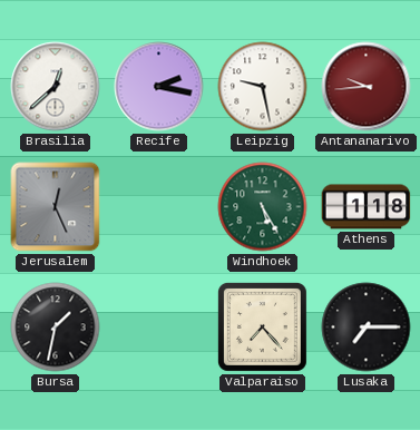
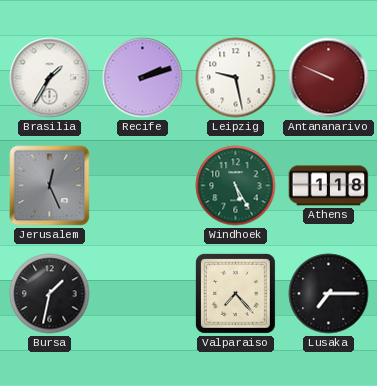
Brasilia: 12:38 -> 1:35 (50, 78)
Recife: 2:17 -> 2:12 (143, 78)
Antananarivo: 9:44 -> 9:49 (329, 78)
